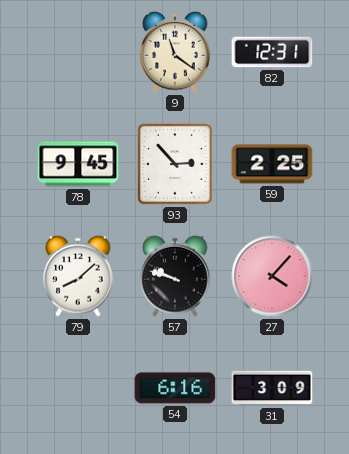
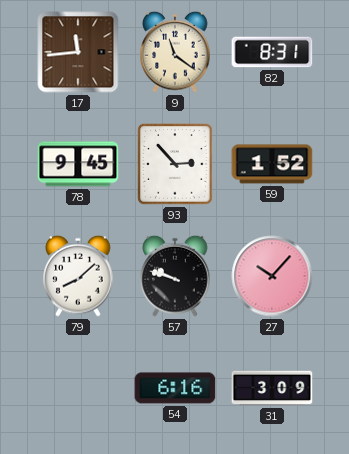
17: none -> 11:44 (78, 52)
82: 12:31 -> 8:31 (272, 52)
59: 2:25 -> 1:52 (272, 164)
27: 4:07 -> 10:07 (272, 276)
